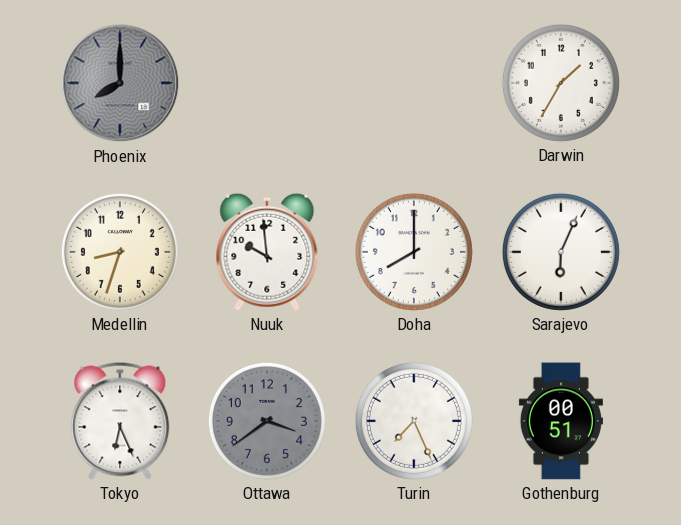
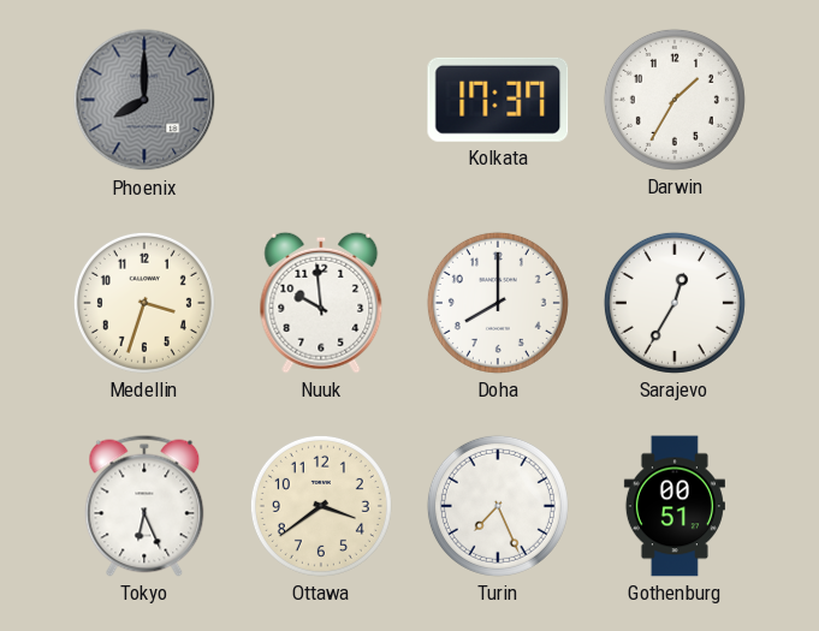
Kolkata: none -> 17:37 (498, 100)
Medellin: 8:33 -> 3:33 (144, 303)
Sarajevo: 6:04 -> 12:35 (675, 303)
Ottawa dial: grey -> cream (321, 506)
